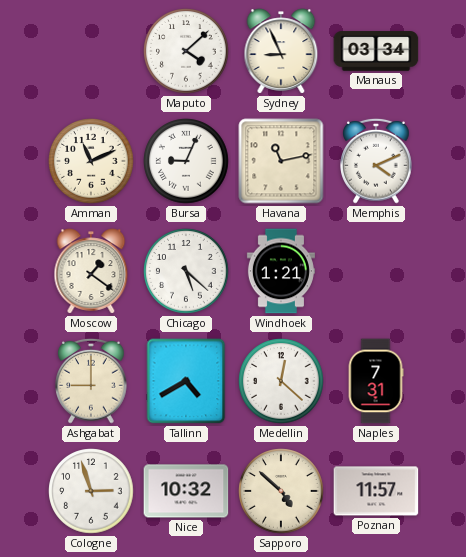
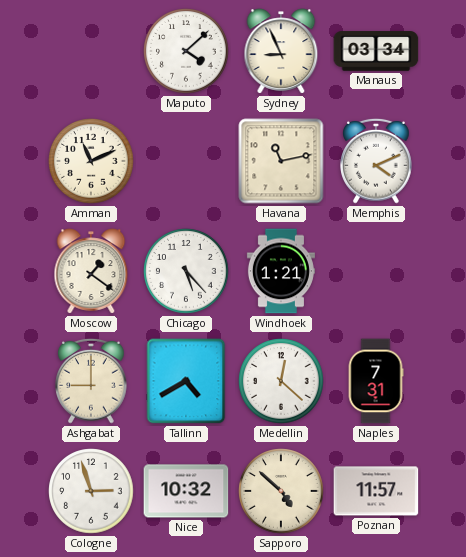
Bursa: 9:04 -> none (186, 161)
Chicago: 5:22 -> 5:23 (186, 271)
